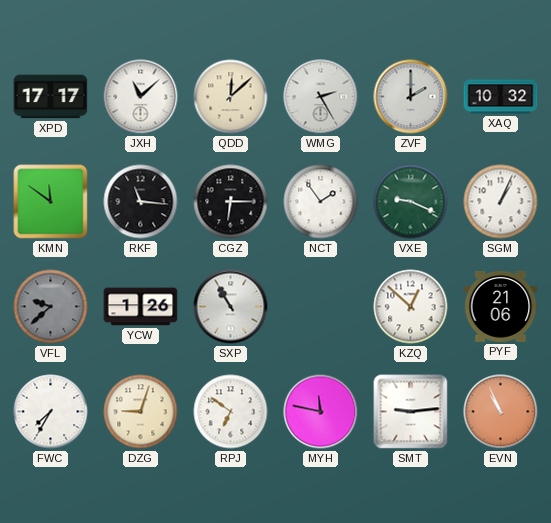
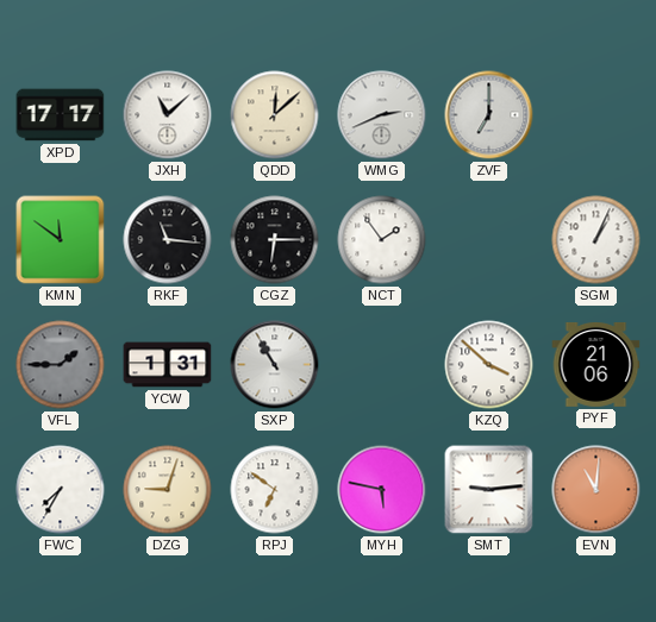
WMG: 2:25 -> 2:41 (382, 115)
ZVF: 2:00 -> 7:00 (489, 115)
XAQ: 10:32 -> none (501, 97)
VXE: 9:19 -> none (411, 202)
VFL: 9:38 -> 1:45 (61, 365)
YCW: 1:26 -> 1:31 (168, 365)
KZQ: 12:52 -> 3:52 (489, 365)
MYH: 11:47 -> 5:47 (382, 490)
EVN: 10:56 -> 11:01 (596, 490)
